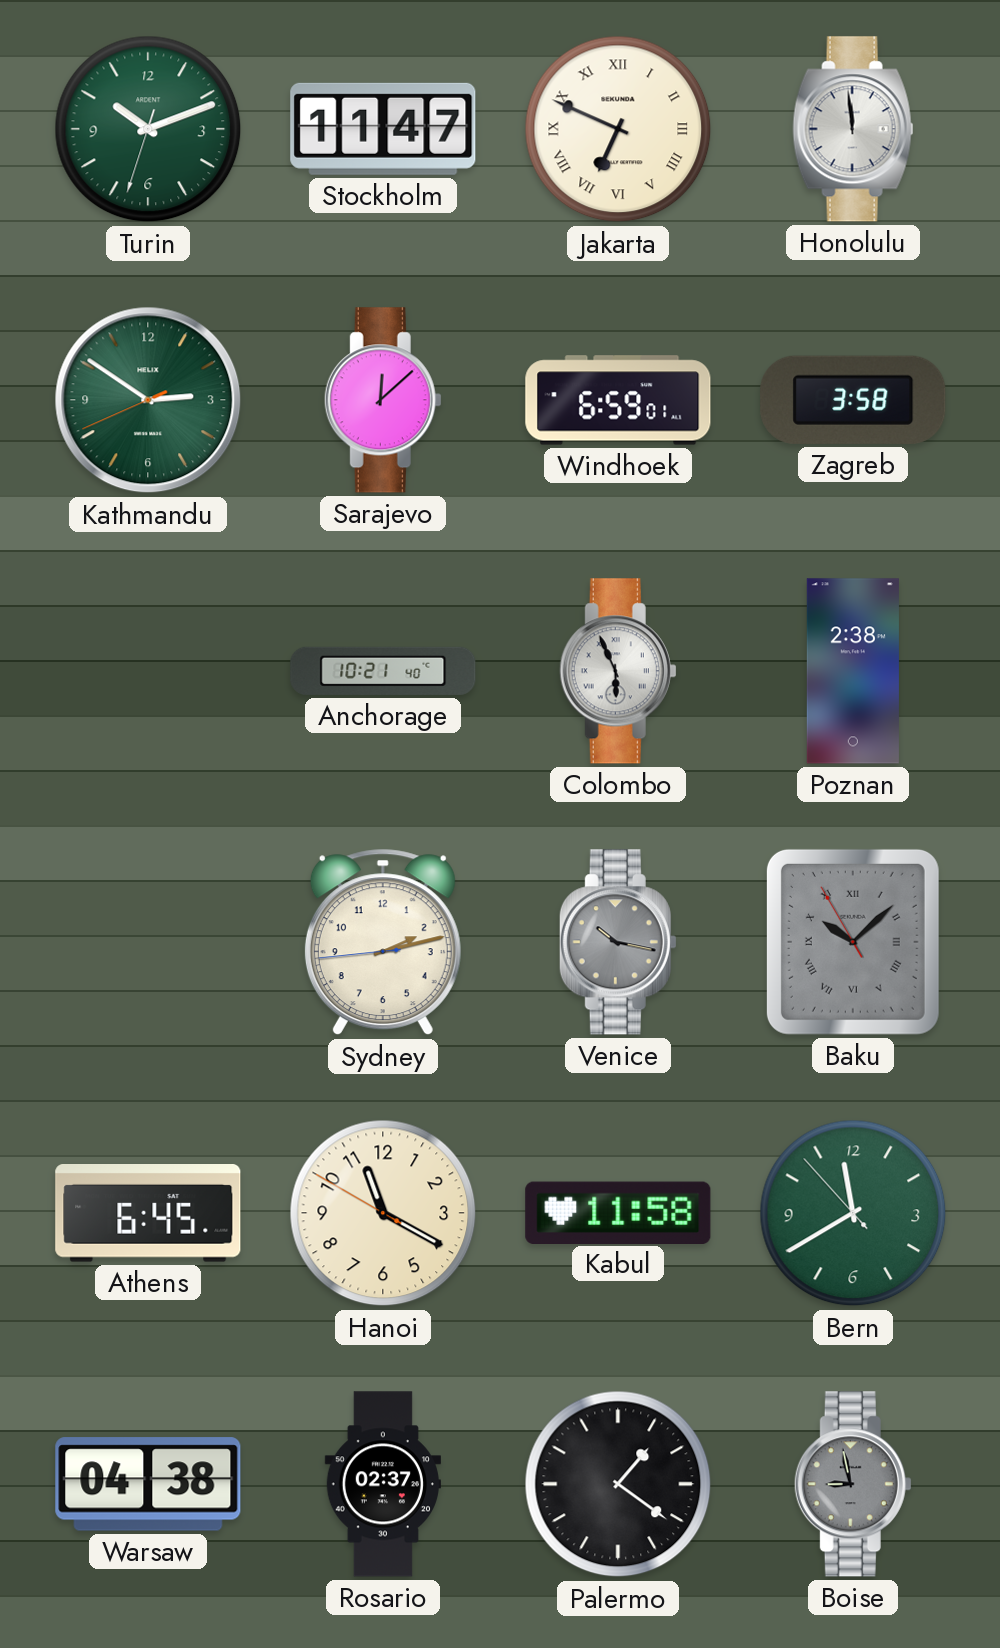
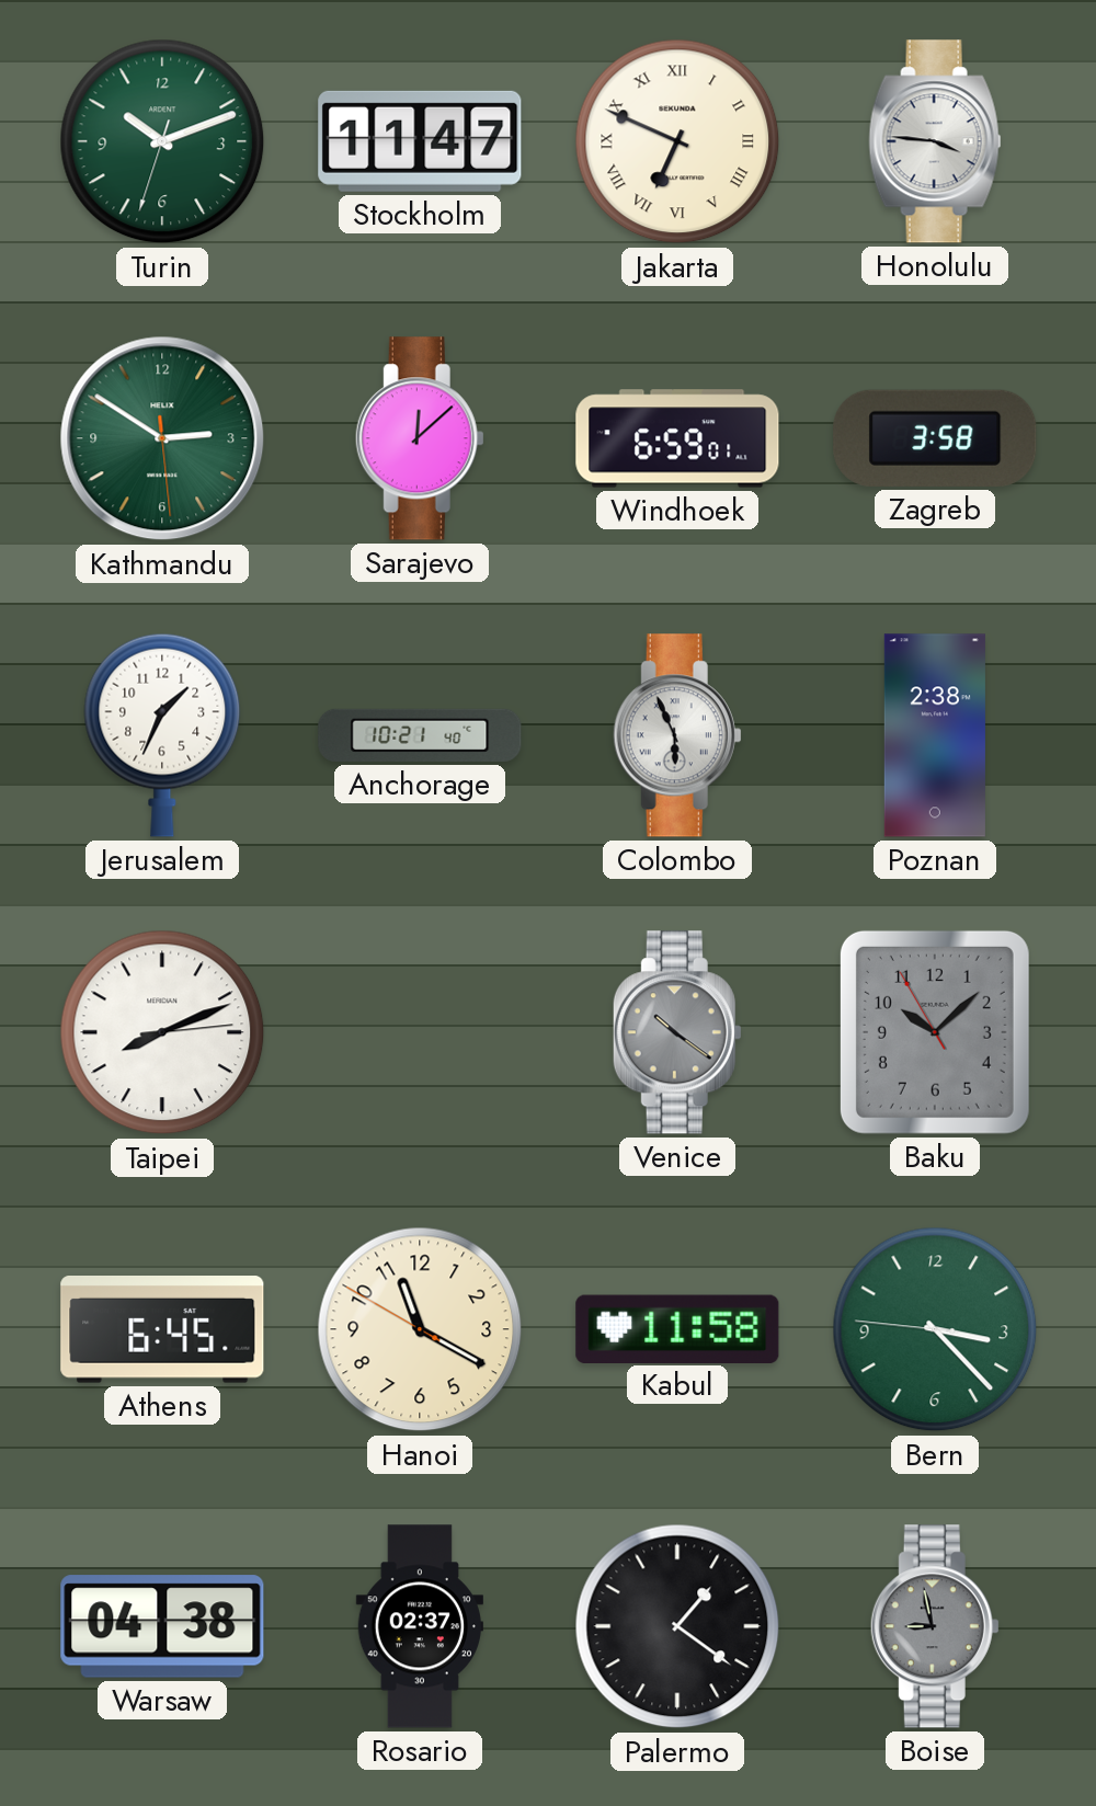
Honolulu: 11:59 -> 3:46 (935, 141)
Kathmandu: 2:50:41 -> 2:50:29 (162, 438)
Jerusalem: none -> 1:34 (162, 735)
Taipei: none -> 8:11 (162, 1032)
Sydney: 2:12 -> none (383, 942)
Venice: 10:17 -> 10:21 (677, 1032)
Baku numerals: Roman -> Arabic (935, 1032)
Bern: 11:39 -> 3:22 (935, 1329)
